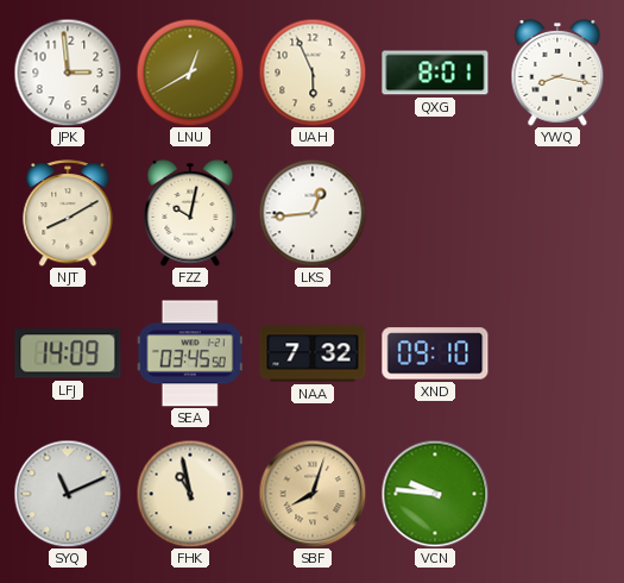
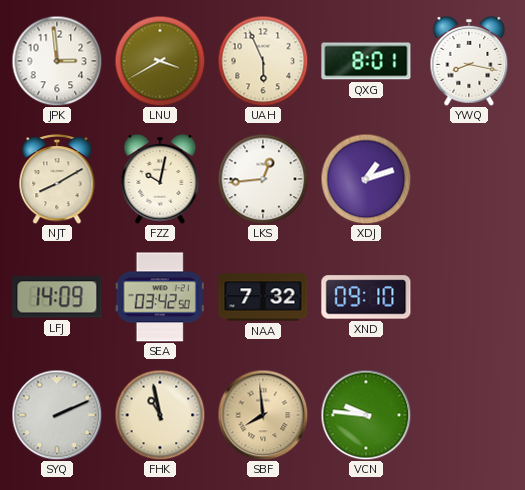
LNU: 12:40 -> 3:40 (160, 61)
XDJ: none -> 1:12 (366, 179)
SEA: 03:45 -> 03:42 (160, 297)
SYQ: 11:11 -> 2:11 (57, 415)
SBF: 8:03 -> 7:59 (263, 415)
